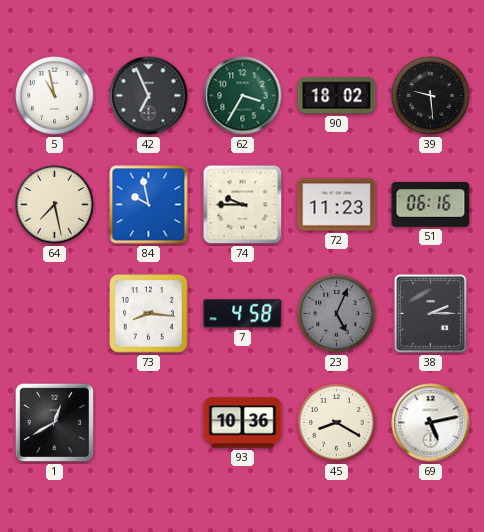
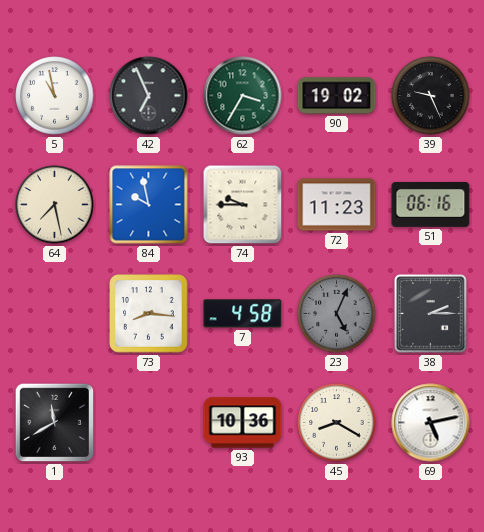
90: 18:02 -> 19:02 (337, 96)
39: 9:29 -> 9:26 (431, 96)
1: 12:40 -> 11:40 (55, 423)
